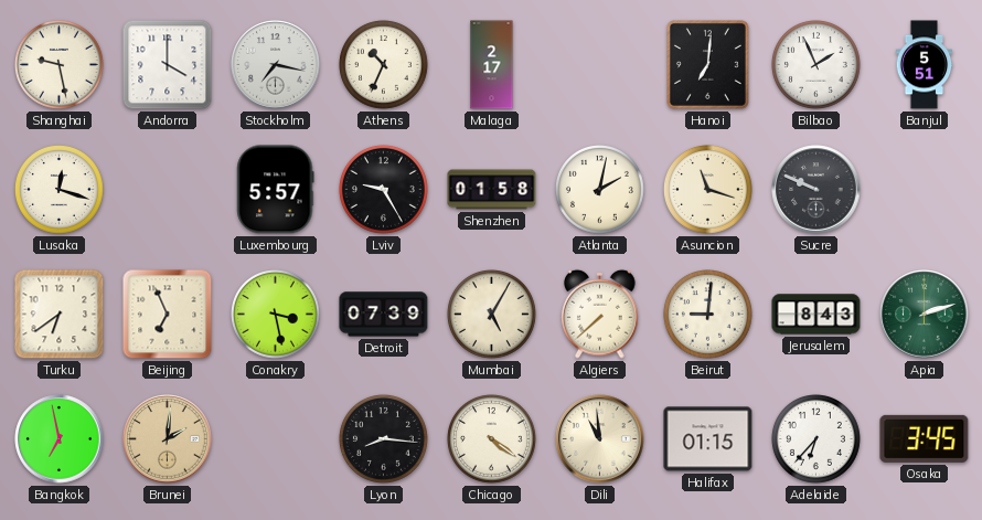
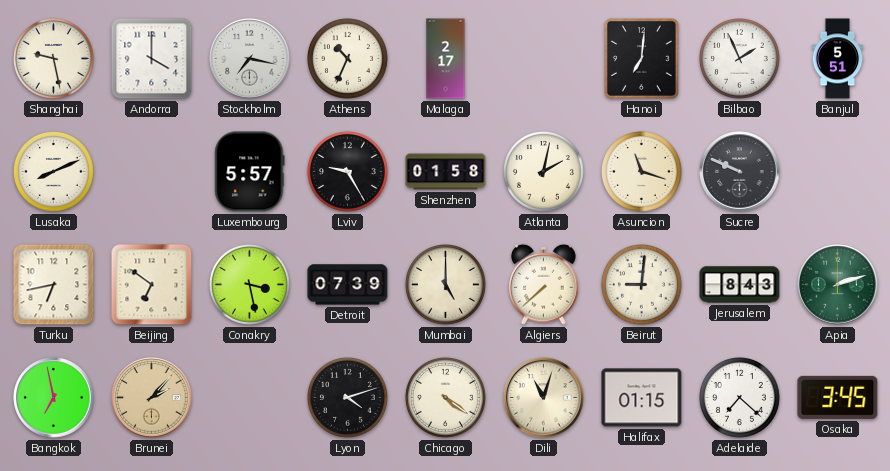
Lusaka: 12:18 -> 8:11 (54, 172)
Turku: 6:39 -> 6:43 (54, 285)
Beijing: 6:56 -> 6:51 (152, 285)
Mumbai: 5:05 -> 5:00 (446, 285)
Brunei: 2:01 -> 2:07 (152, 398)
Lyon: 8:16 -> 4:12 (348, 398)
Dili: 10:59 -> 11:03 (544, 398)
Adelaide: 6:37 -> 7:22 (740, 398)
